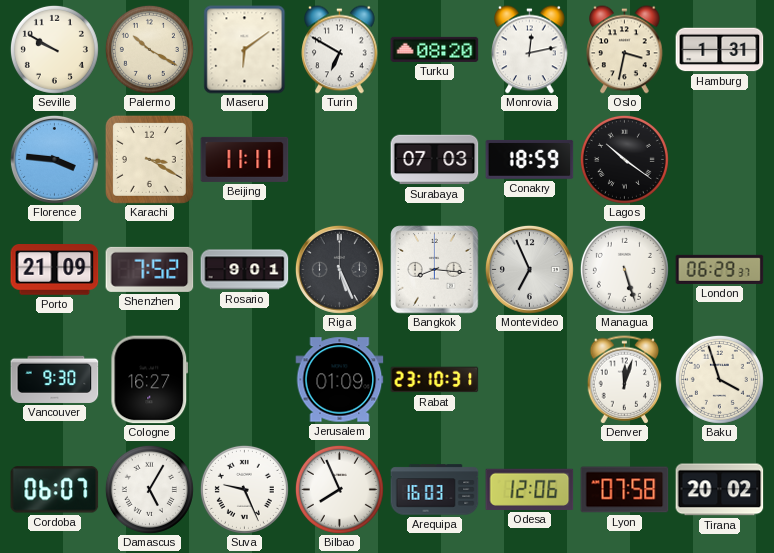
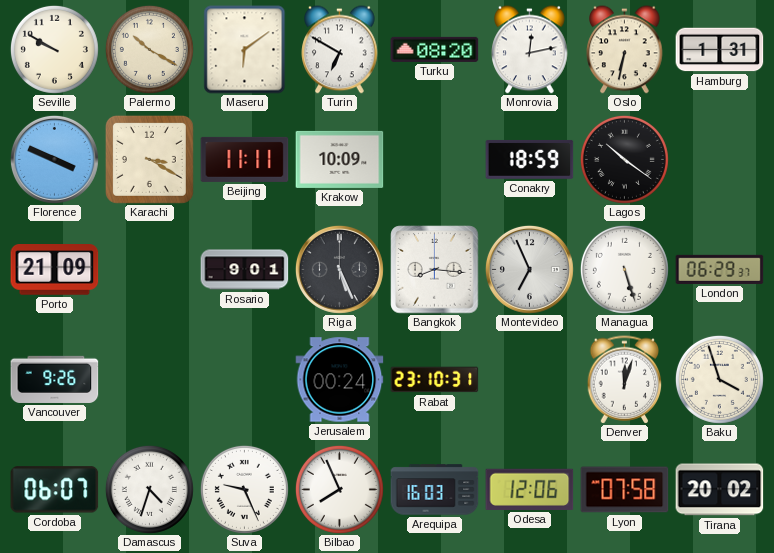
Oslo: 3:32 -> 6:32 (625, 50)
Florence: 3:46 -> 3:49 (54, 159)
Krakow: none -> 10:09 (340, 159)
Surabaya: 07:03 -> none (435, 160)
Shenzhen: 7:52 -> none (150, 269)
Vancouver: 9:30 -> 9:26 (55, 379)
Cologne: 16:27 -> none (150, 380)
Jerusalem: 01:09 -> 00:24 (340, 380)
Damascus: 5:05 -> 4:33 (149, 489)
